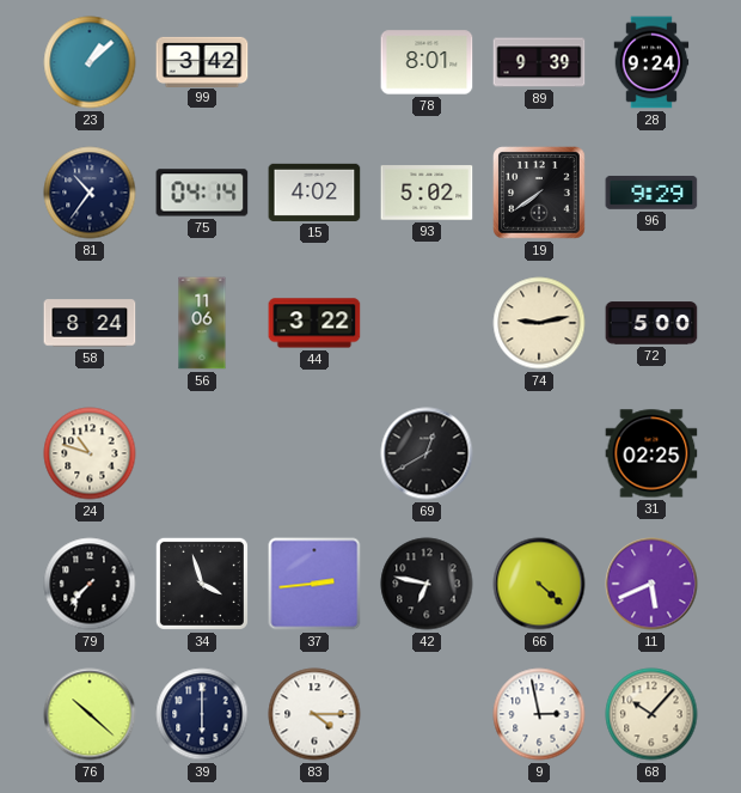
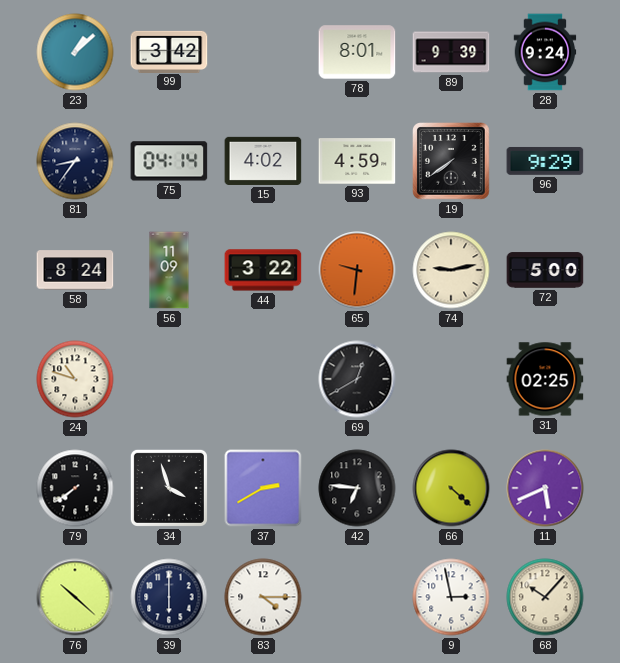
81: 10:36 -> 8:36 (75, 161)
93: 5:02 -> 4:59 (357, 161)
56: 11:06 -> 11:09 (169, 270)
65: none -> 9:31 (357, 270)
79: 7:37 -> 7:39 (75, 488)
37: 2:44 -> 2:40 (263, 488)
42: 6:47 -> 6:46 (357, 488)
